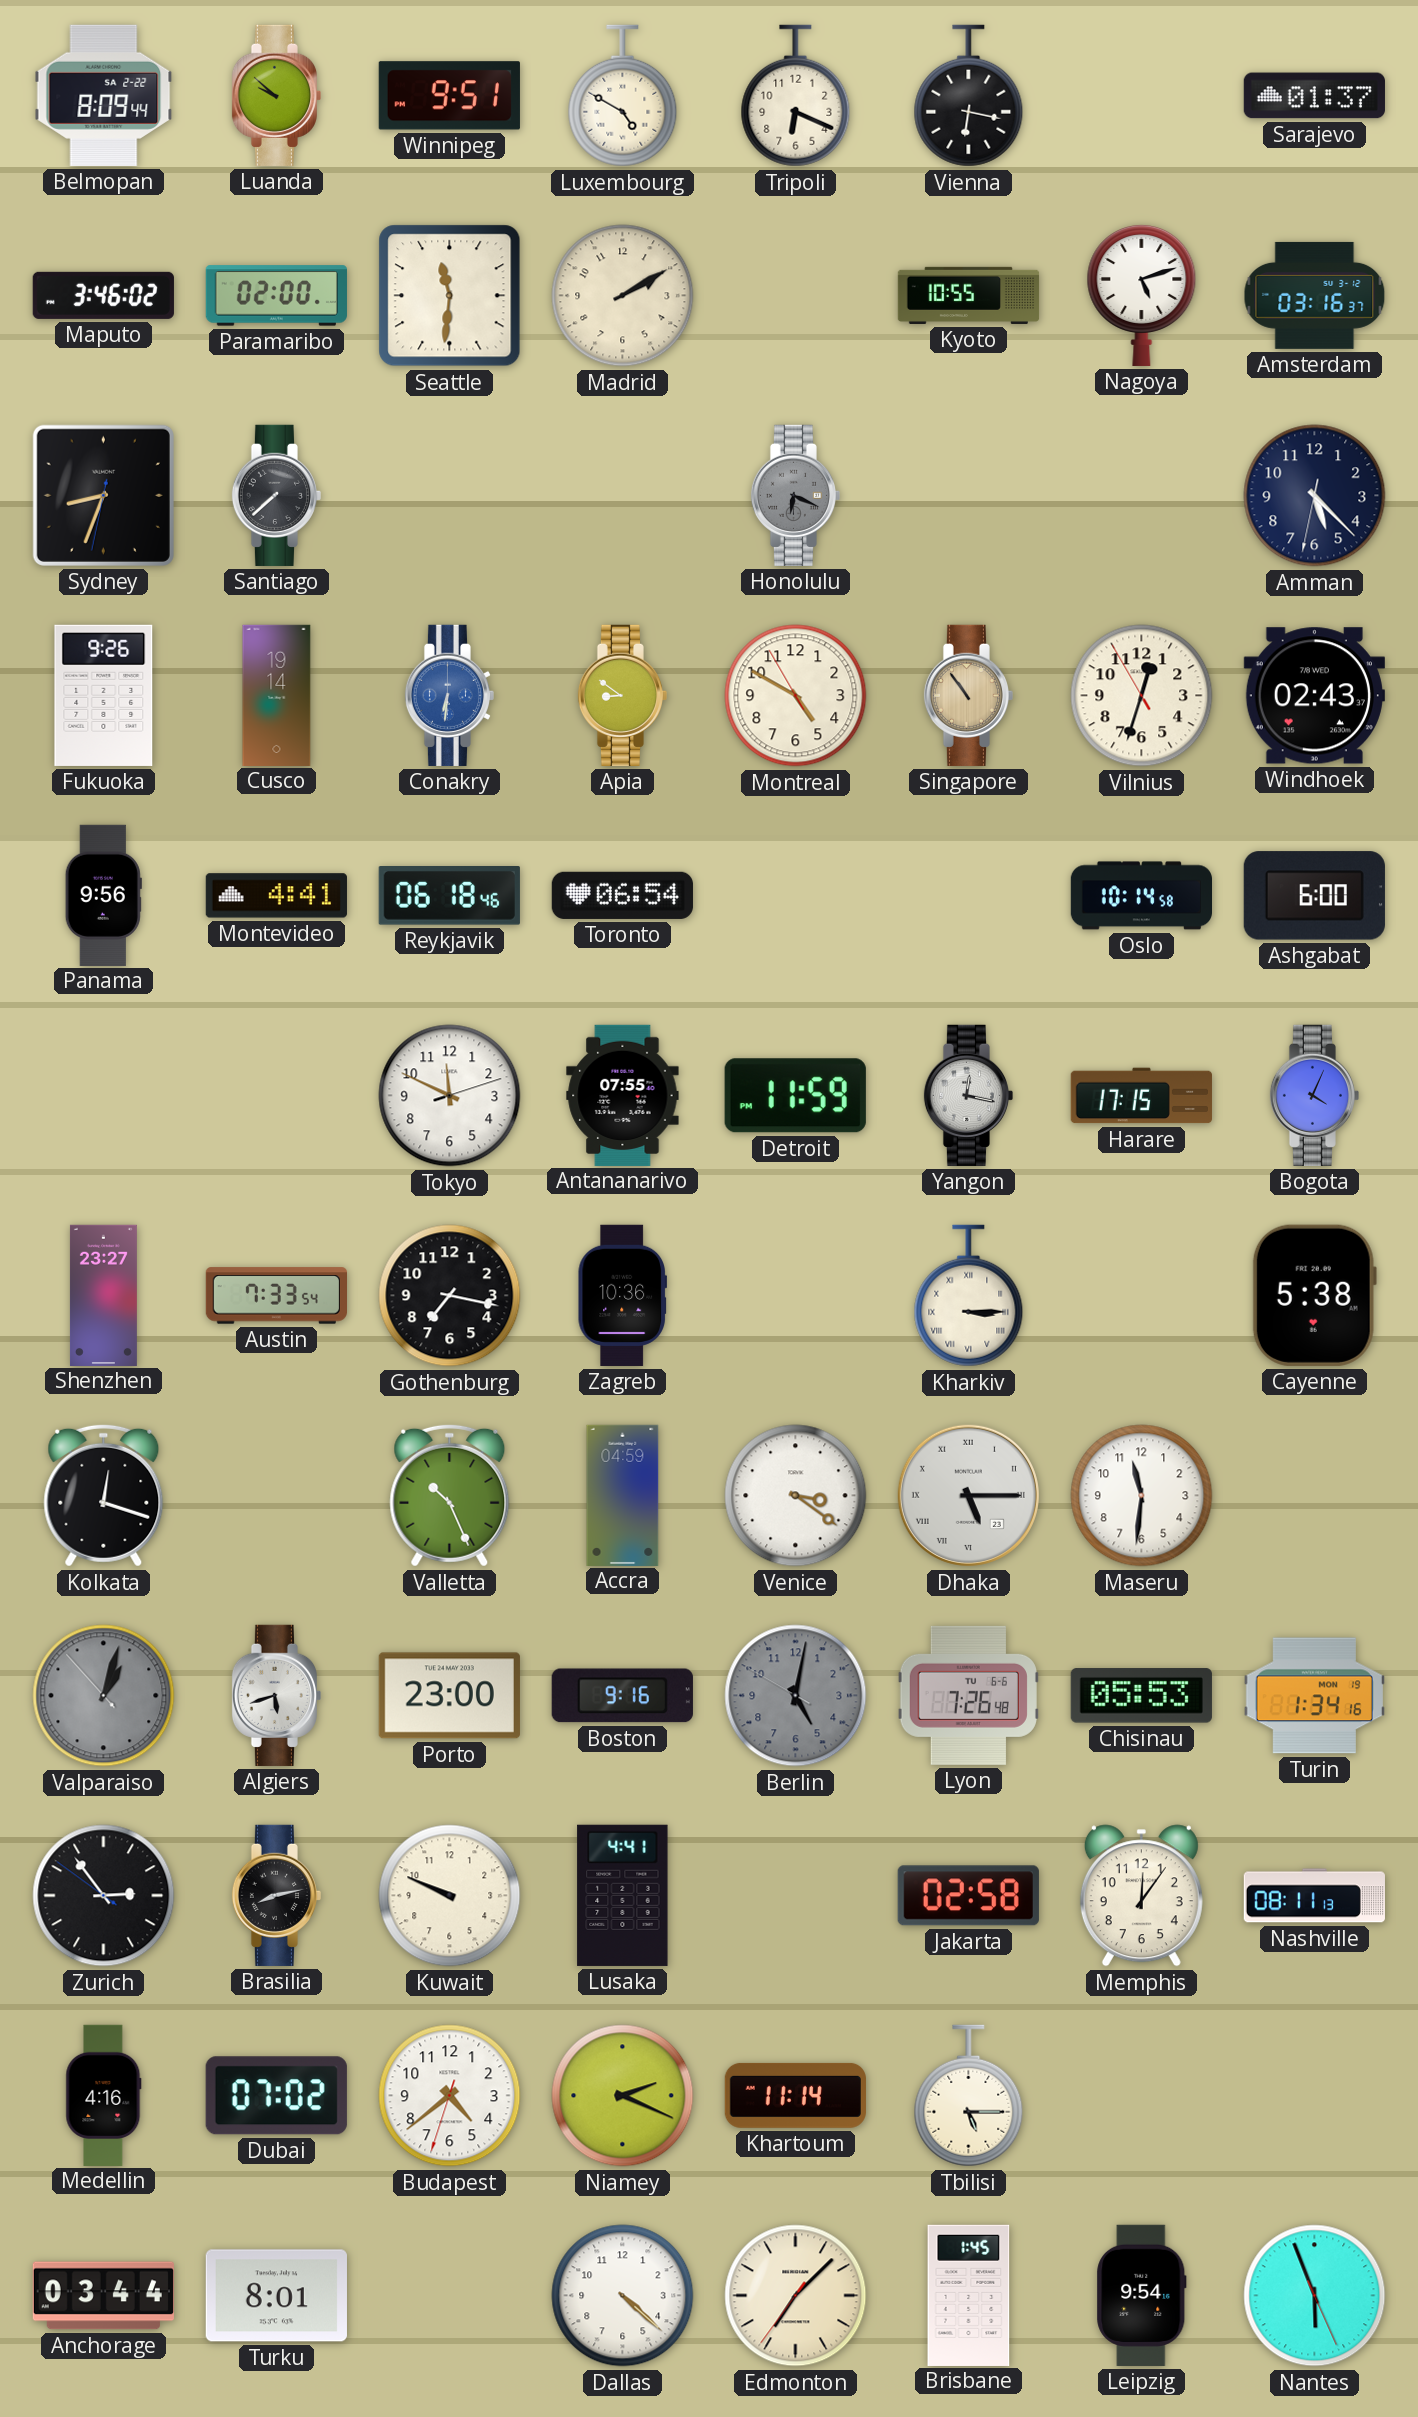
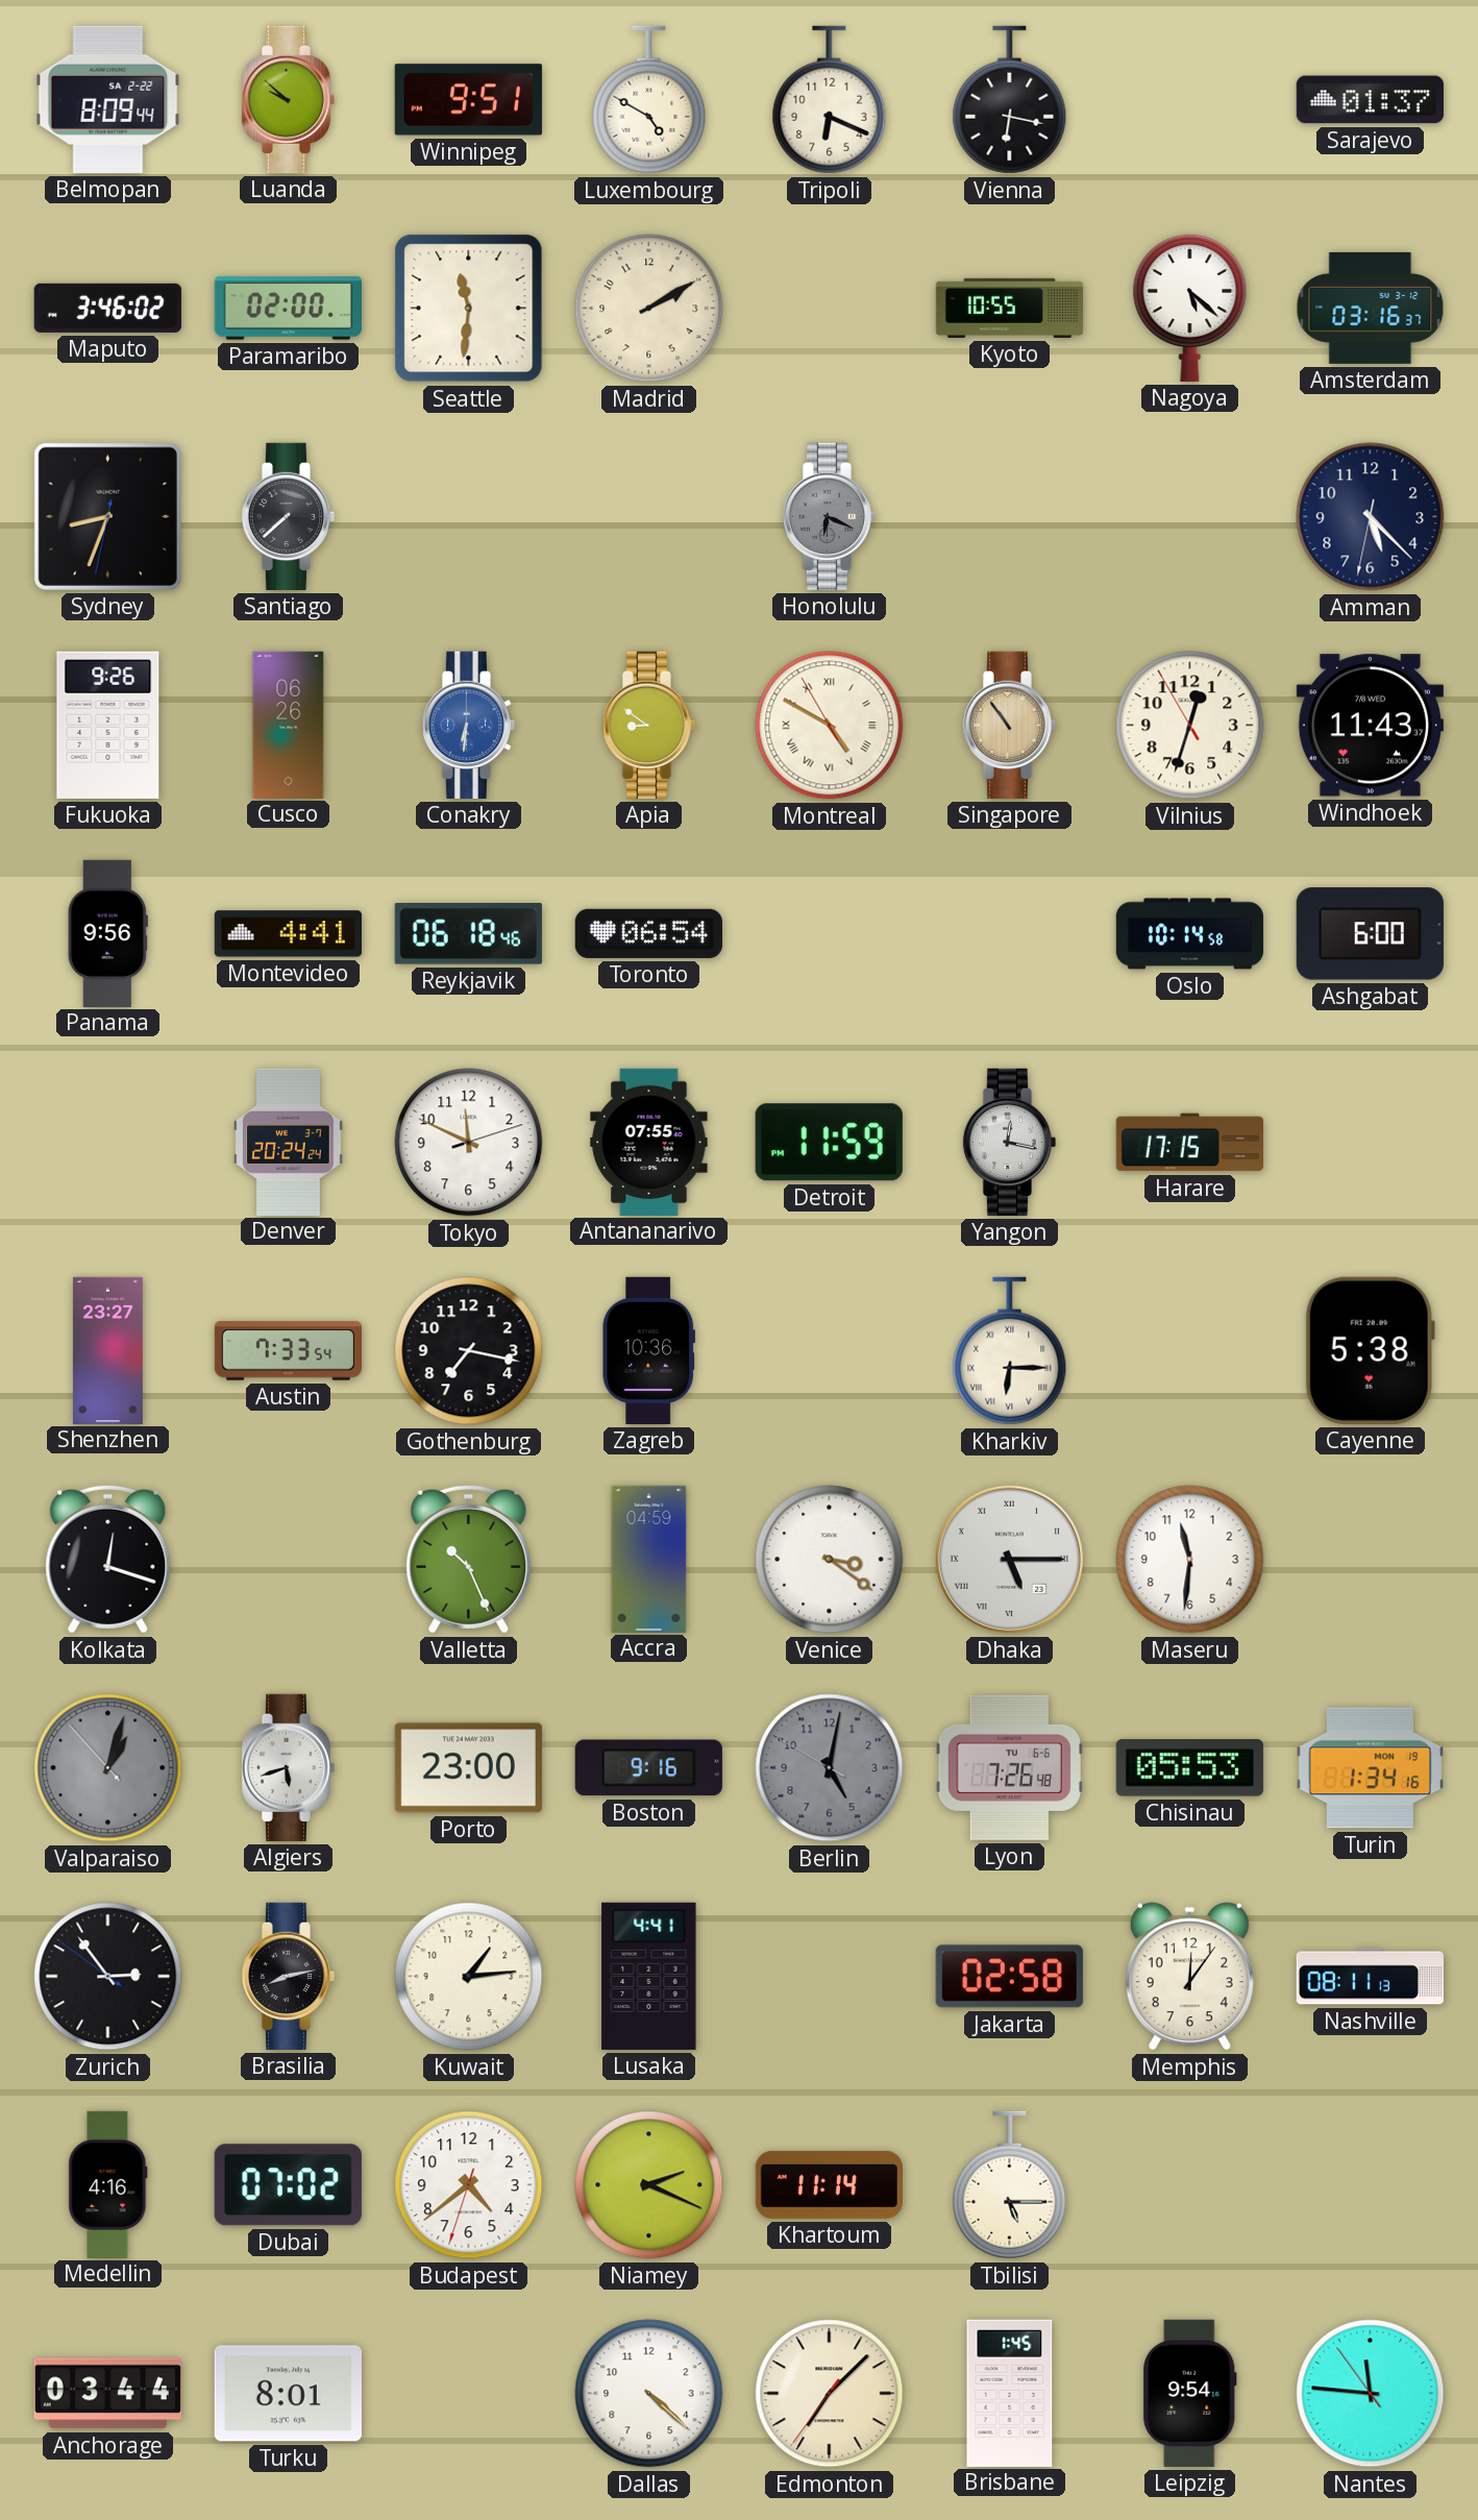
Nagoya: 5:12 -> 5:22 (1190, 308)
Cusco: 19:14 -> 06:26 (289, 725)
Montreal numerals: Arabic -> Roman (830, 726)
Windhoek: 02:43 -> 11:43 (1370, 726)
Denver: none -> 20:24 (289, 1142)
Bogota: 4:04 -> none (1314, 1095)
Kharkiv: 3:15 -> 6:15 (1010, 1351)
Kuwait: 9:49 -> 1:14 (469, 1977)
Nantes: 5:56 -> 11:45 (1371, 2394)
